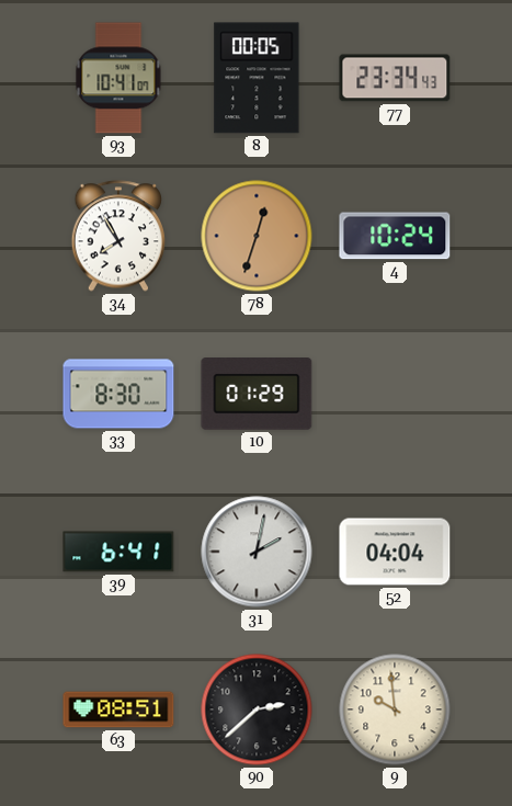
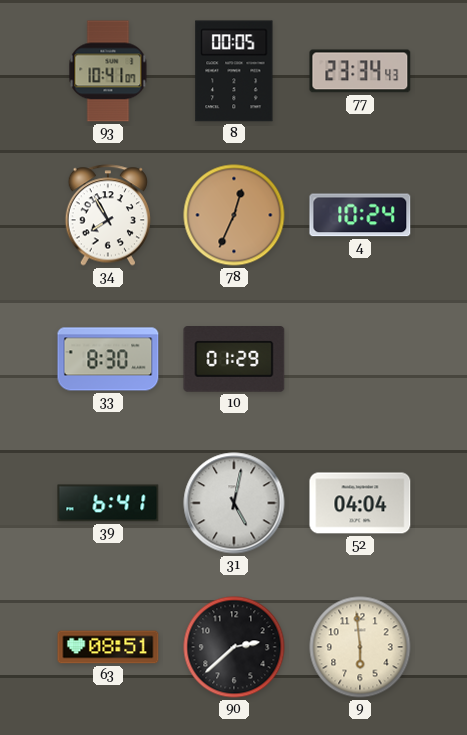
78: 12:33 -> 12:34 (234, 215)
31: 2:02 -> 5:02 (234, 503)
9: 9:59 -> 5:59 (360, 647)
